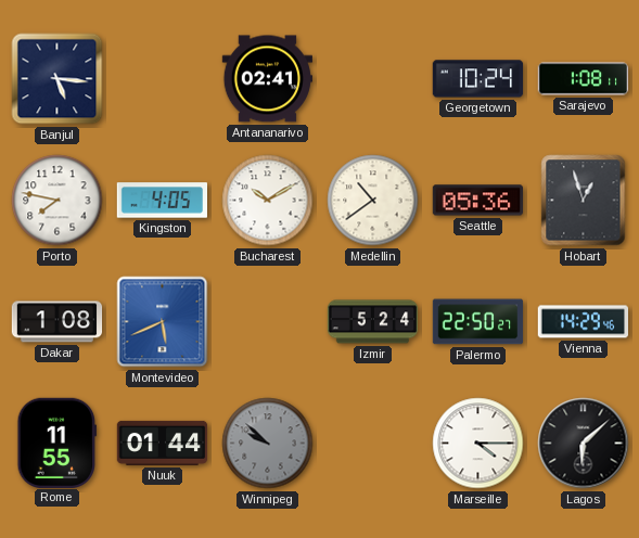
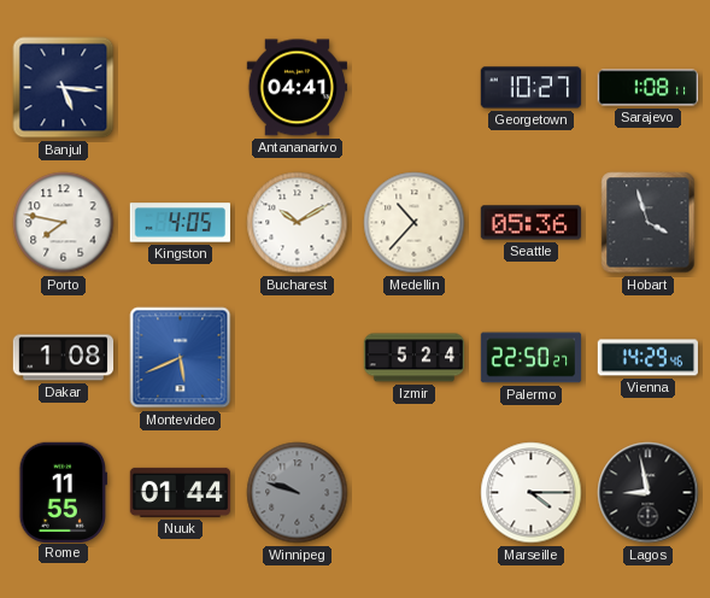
Antananarivo: 02:41 -> 04:41 (297, 88)
Georgetown: 10:24 -> 10:27 (532, 88)
Medellin: 10:39 -> 10:37 (415, 223)
Hobart: 12:57 -> 3:57 (649, 223)
Winnipeg: 9:52 -> 9:48 (298, 493)
Lagos: 6:08 -> 8:58 (649, 493)
